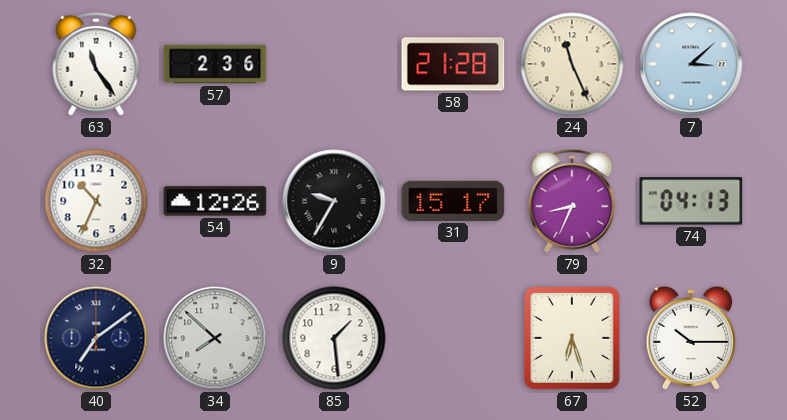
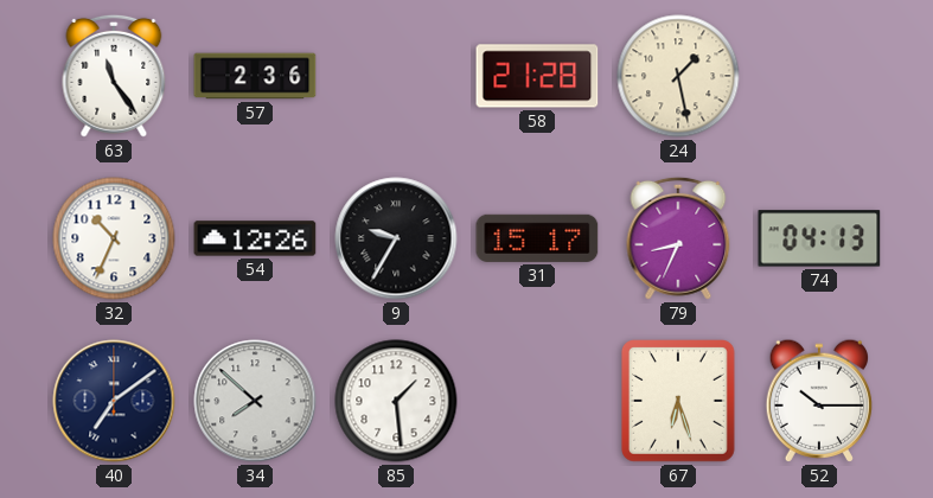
24: 11:26 -> 1:28 (678, 76)
7: 3:08 -> none (691, 64)
